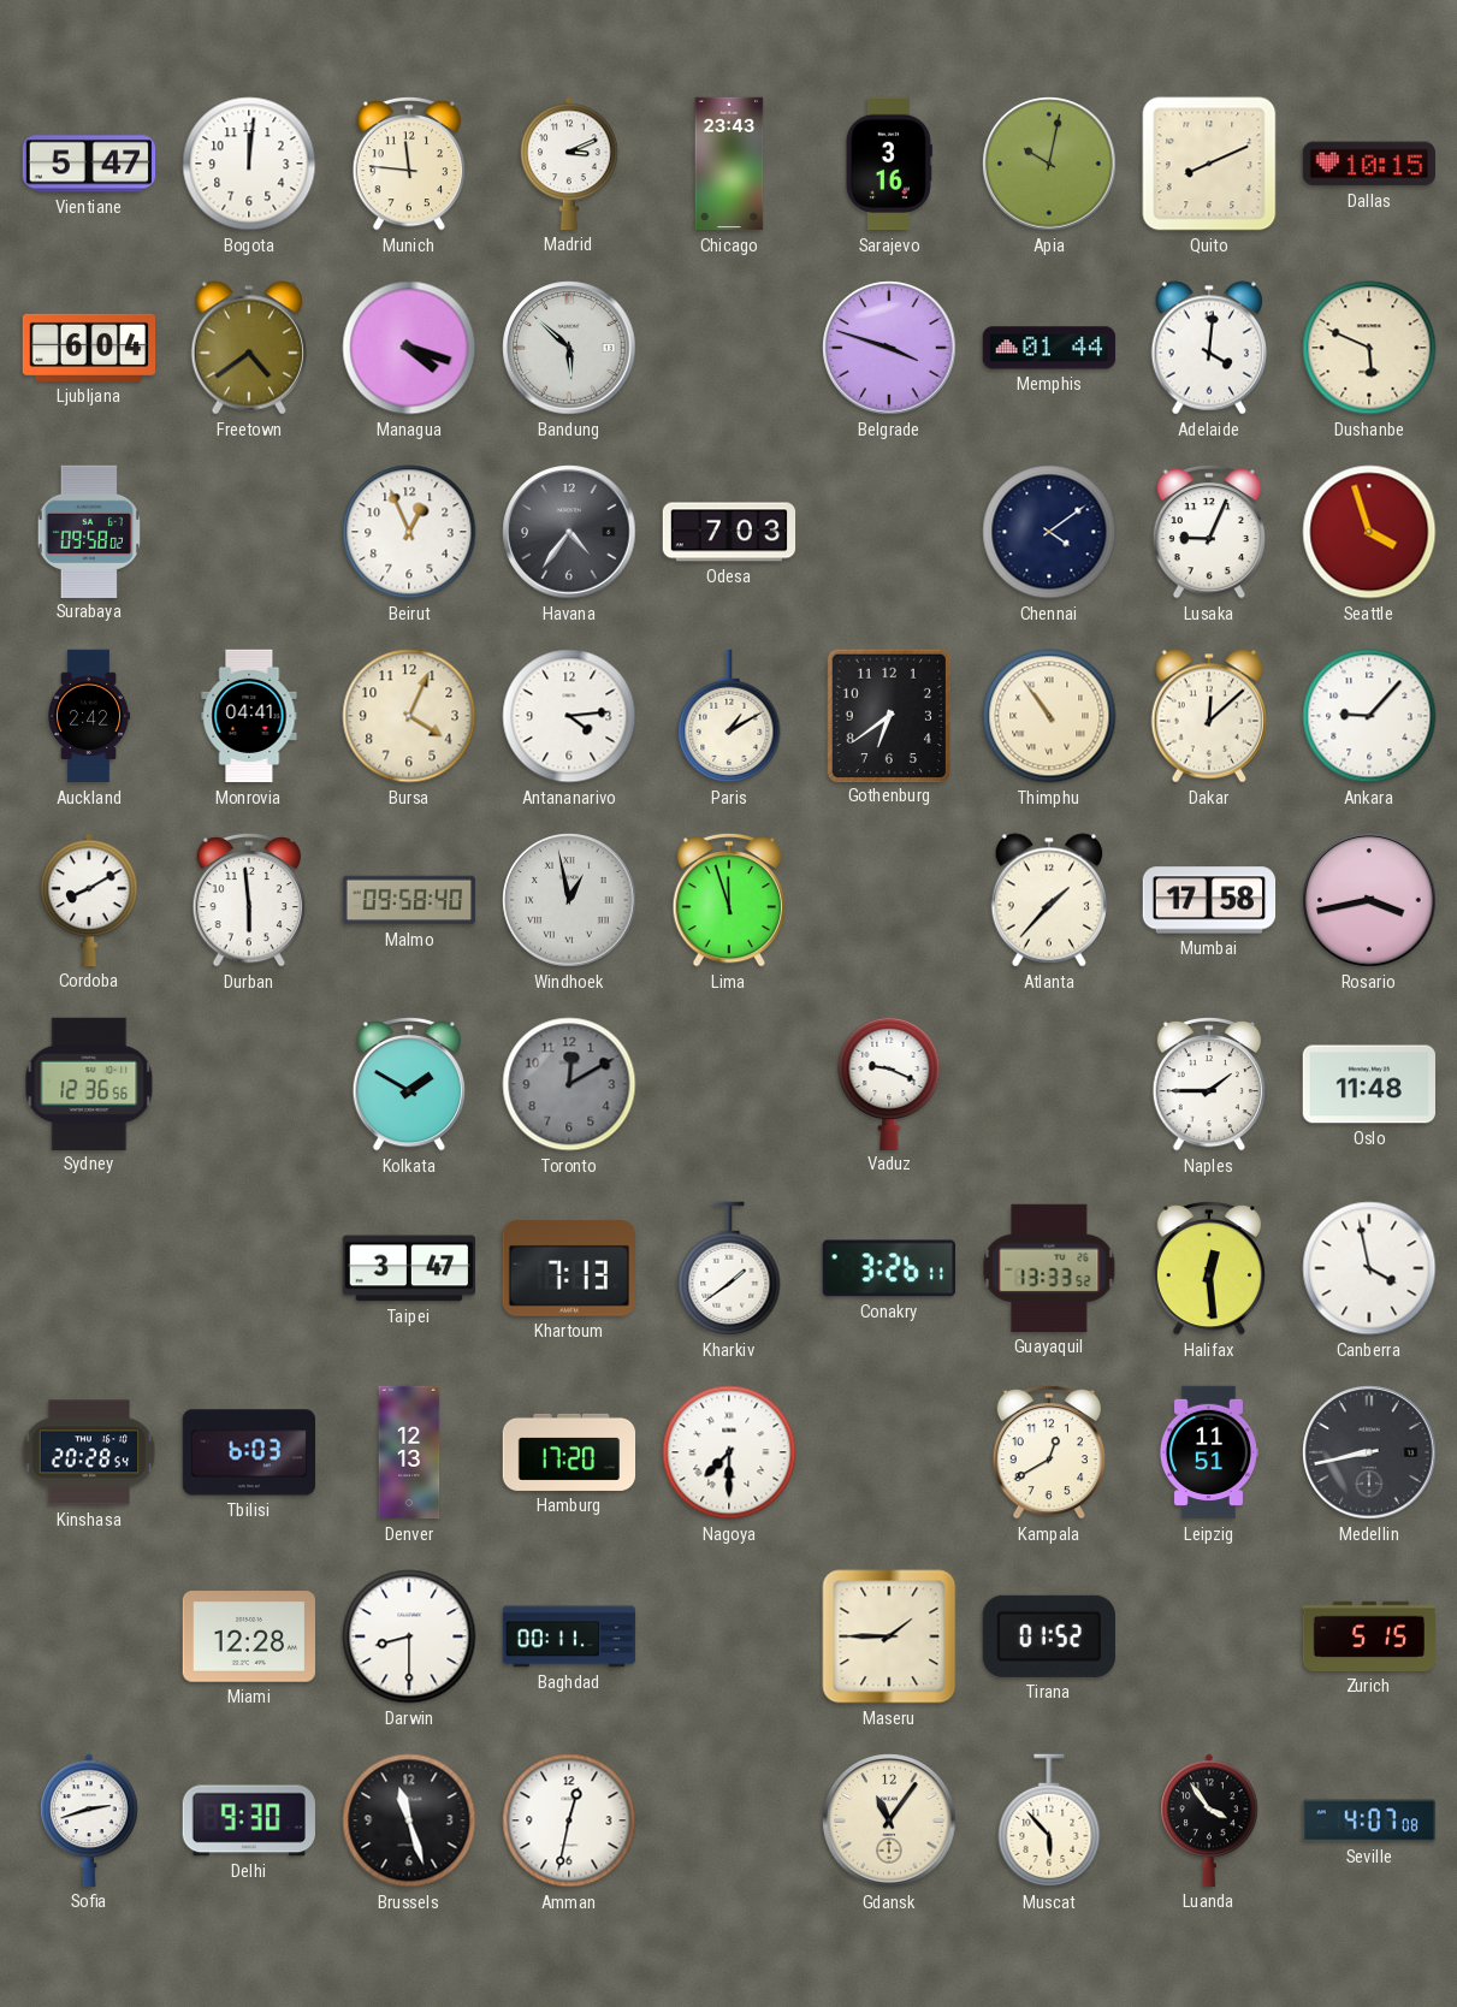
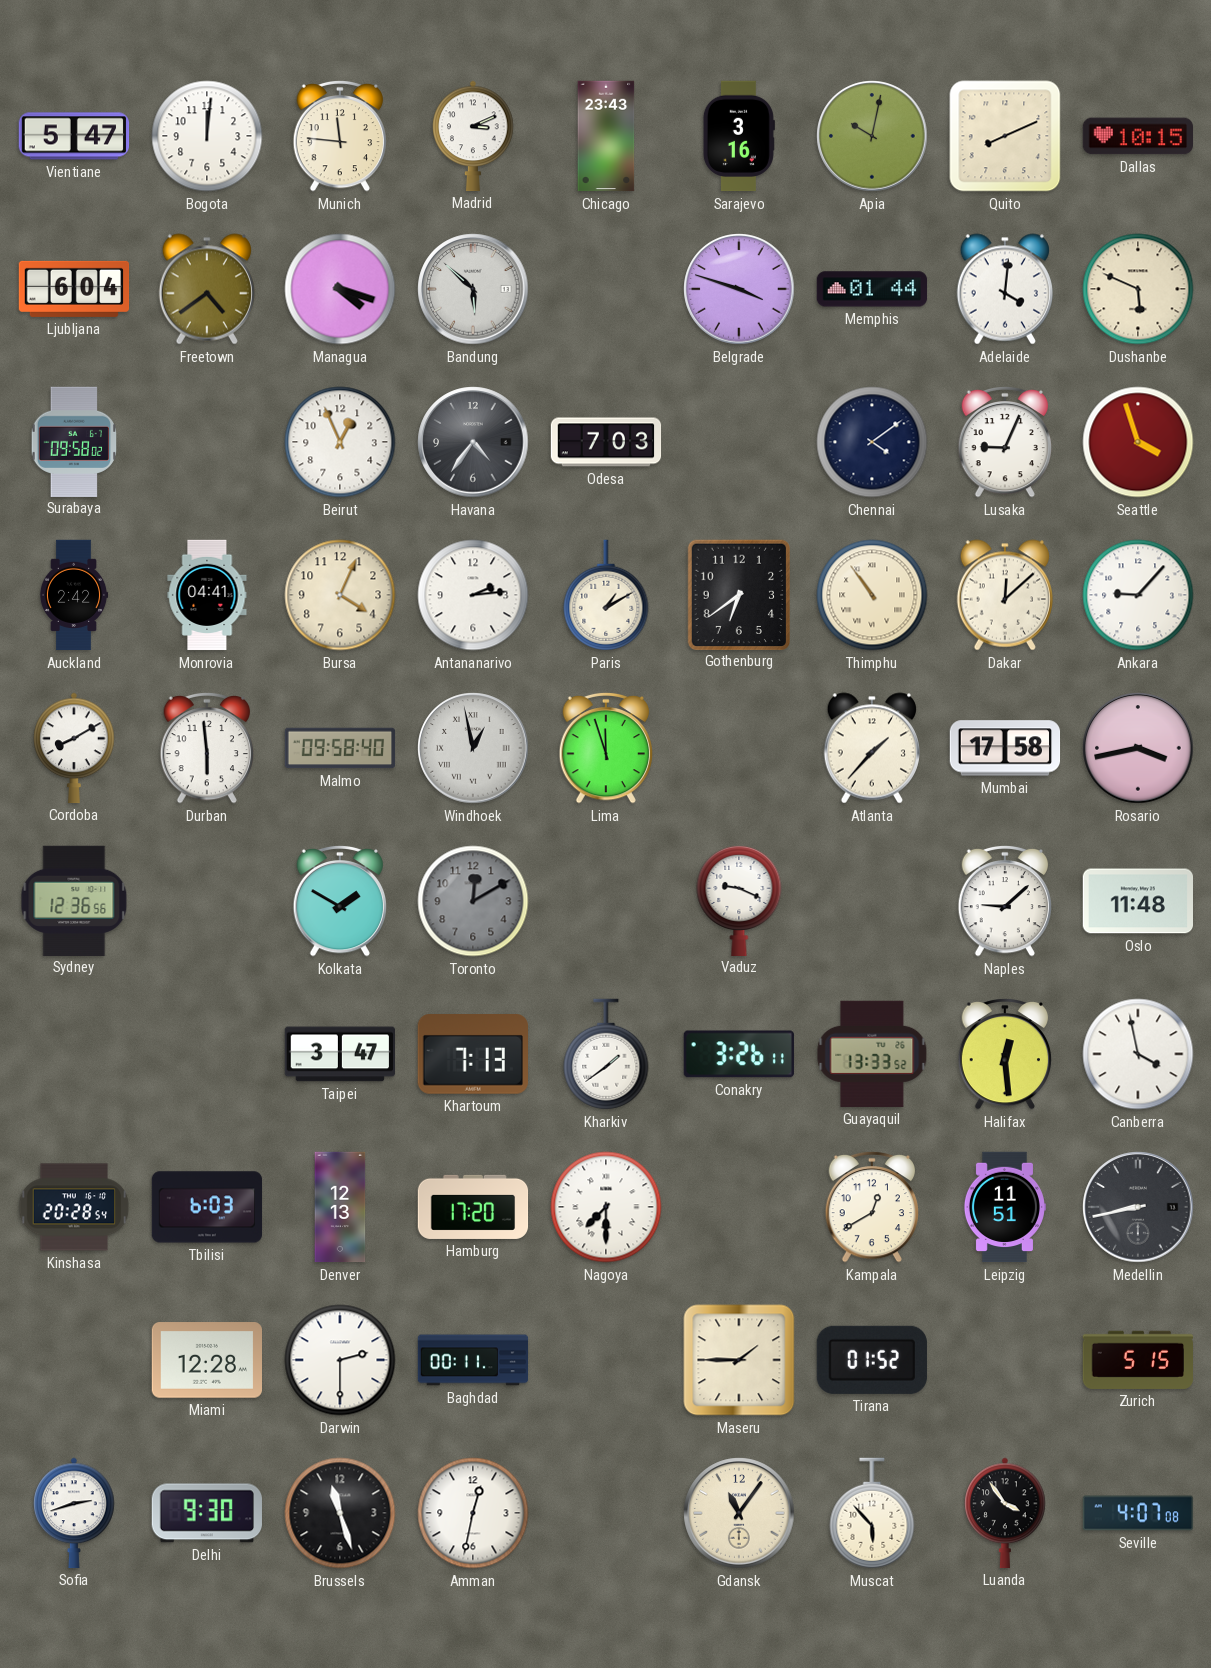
Antananarivo: 4:14 -> 2:14 (473, 595)
Naples: 1:45 -> 9:08 (1004, 901)
Darwin: 8:30 -> 2:30 (340, 1360)
